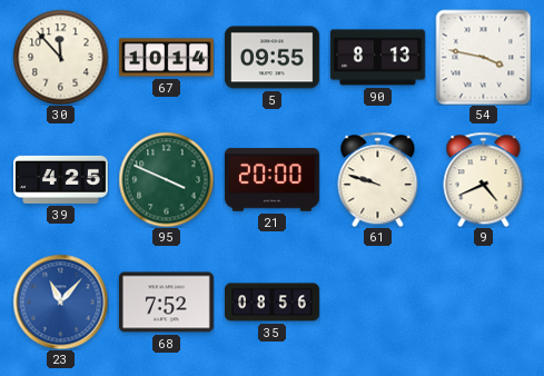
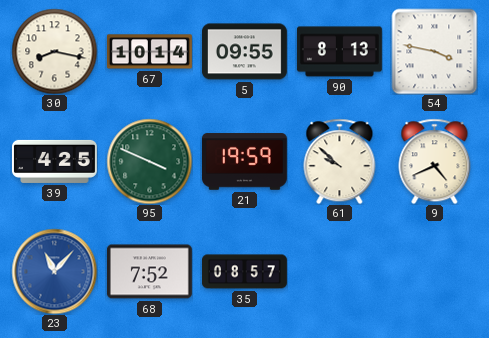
30: 11:53 -> 8:17 (54, 51)
21: 20:00 -> 19:59 (244, 162)
61: 9:48 -> 9:52 (340, 161)
35: 08:56 -> 08:57 (245, 272)
